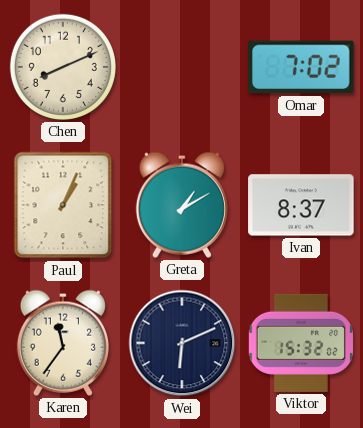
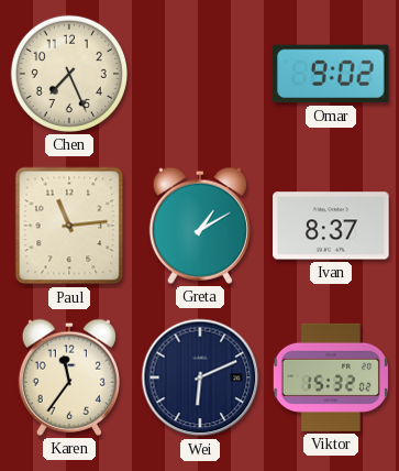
Chen: 8:11 -> 7:26 (69, 74)
Omar: 7:02 -> 9:02 (331, 74)
Paul: 1:04 -> 11:14 (69, 226)
